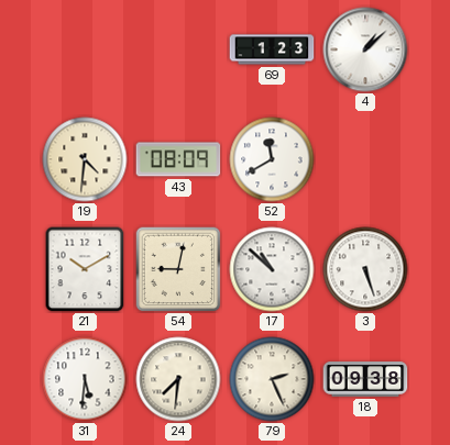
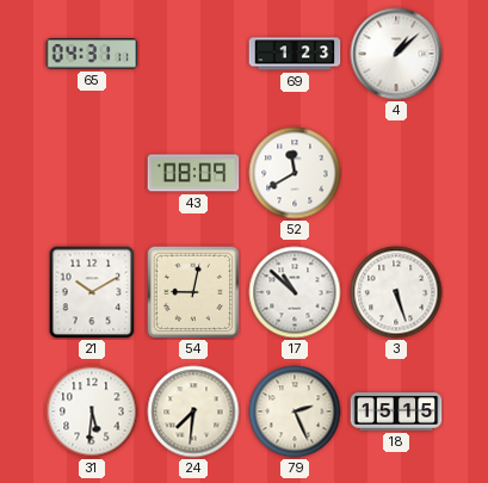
65: none -> 04:31 (92, 54)
19: 4:31 -> none (85, 159)
18: 09:38 -> 15:15 (396, 411)
